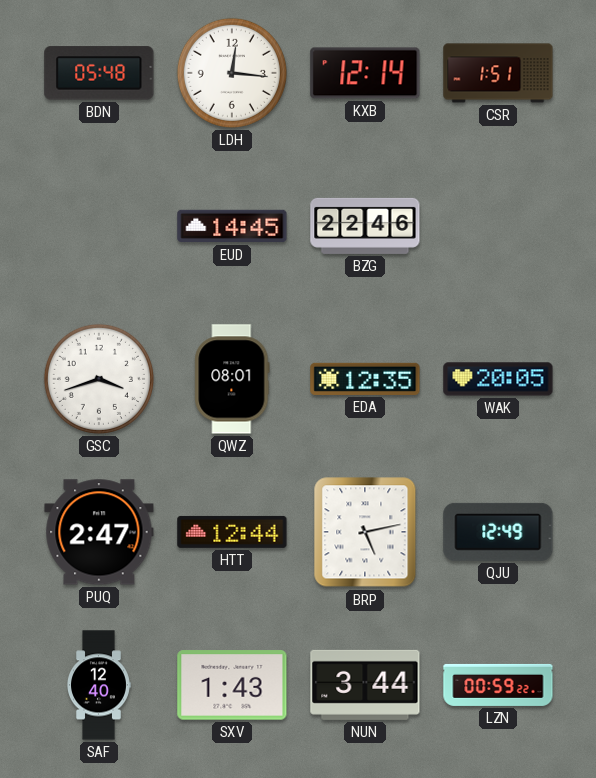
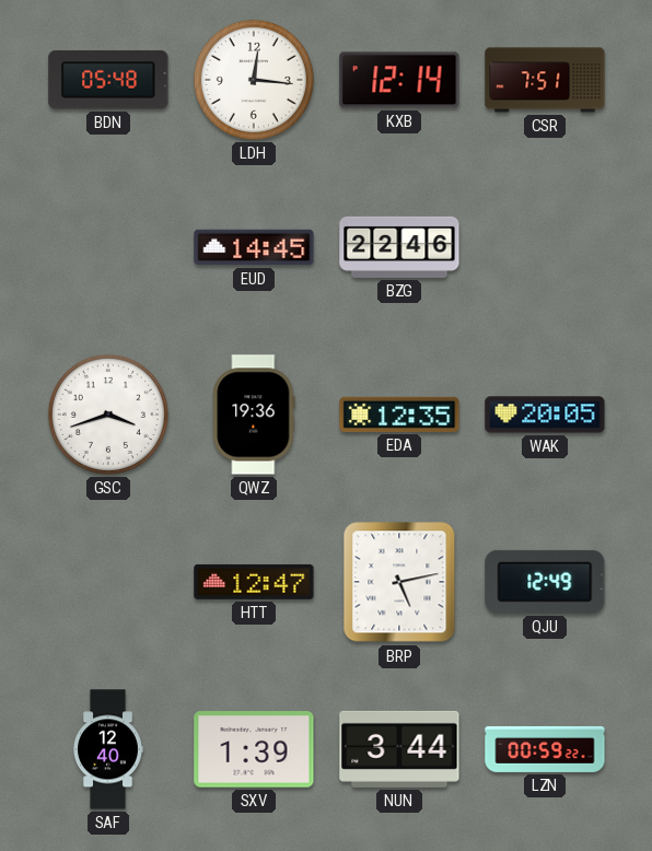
CSR: 1:51 -> 7:51 (545, 80)
QWZ: 08:01 -> 19:36 (254, 415)
PUQ: 2:47 -> none (99, 532)
HTT: 12:44 -> 12:47 (254, 582)
SXV: 1:43 -> 1:39 (254, 749)
